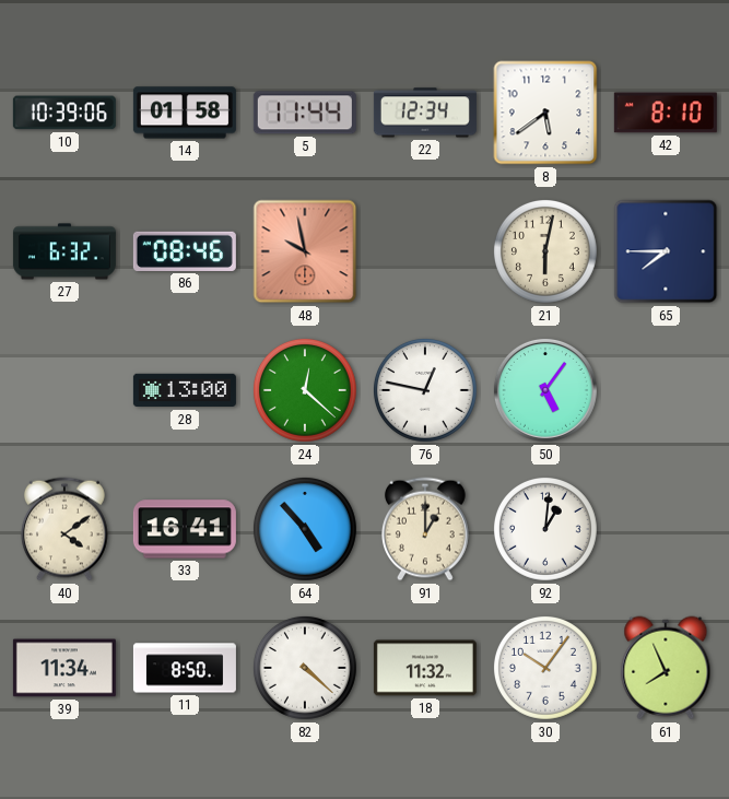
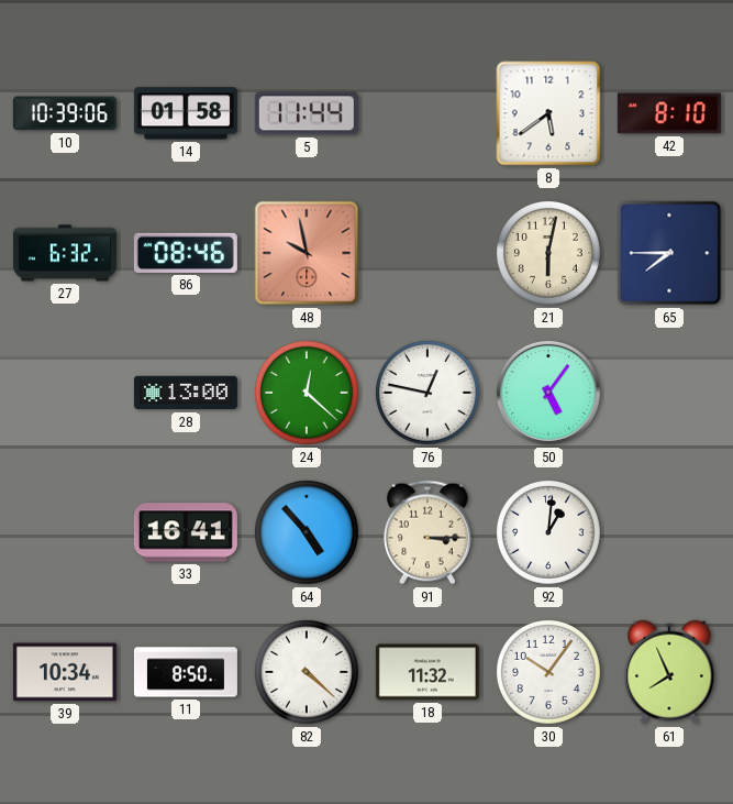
22: 12:34 -> none (425, 113)
40: 4:09 -> none (64, 529)
91: 1:00 -> 3:15 (427, 532)
39: 11:34 -> 10:34 (65, 672)
